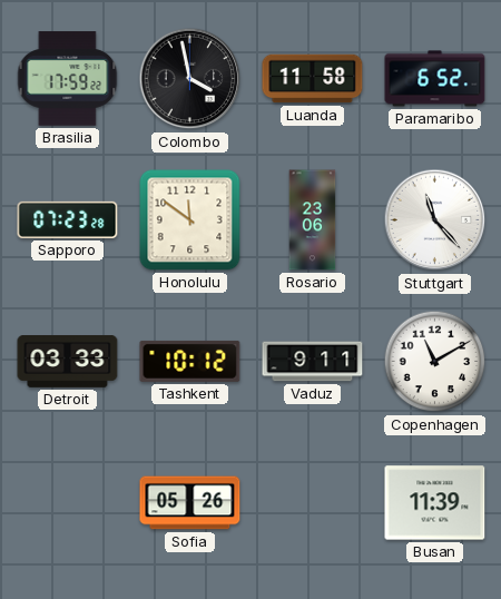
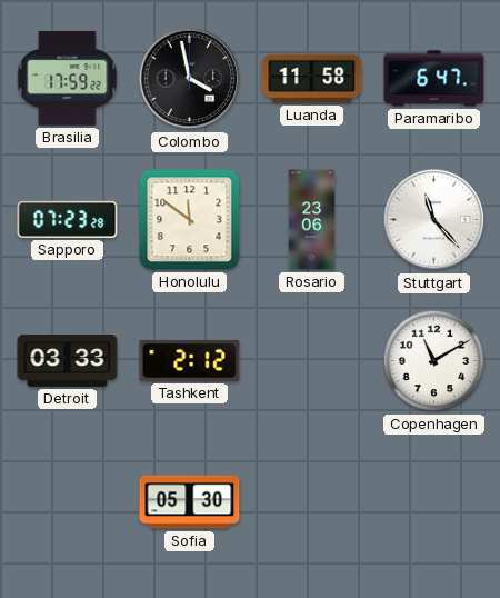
Paramaribo: 6:52 -> 6:47 (434, 79)
Tashkent: 10:12 -> 2:12 (190, 360)
Vaduz: 9:11 -> none (313, 362)
Sofia: 05:26 -> 05:30 (190, 502)
Busan: 11:39 -> none (435, 503)
